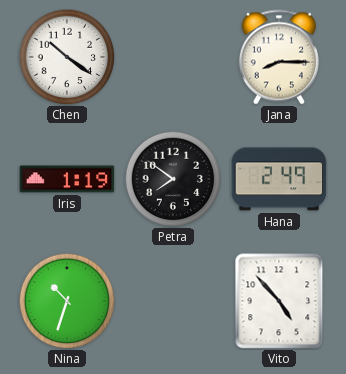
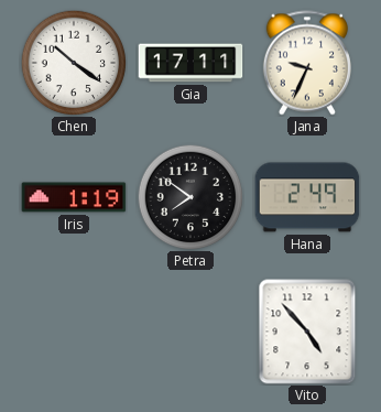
Gia: none -> 17:11 (190, 63)
Jana: 8:15 -> 9:34 (307, 63)
Nina: 10:33 -> none (67, 301)
